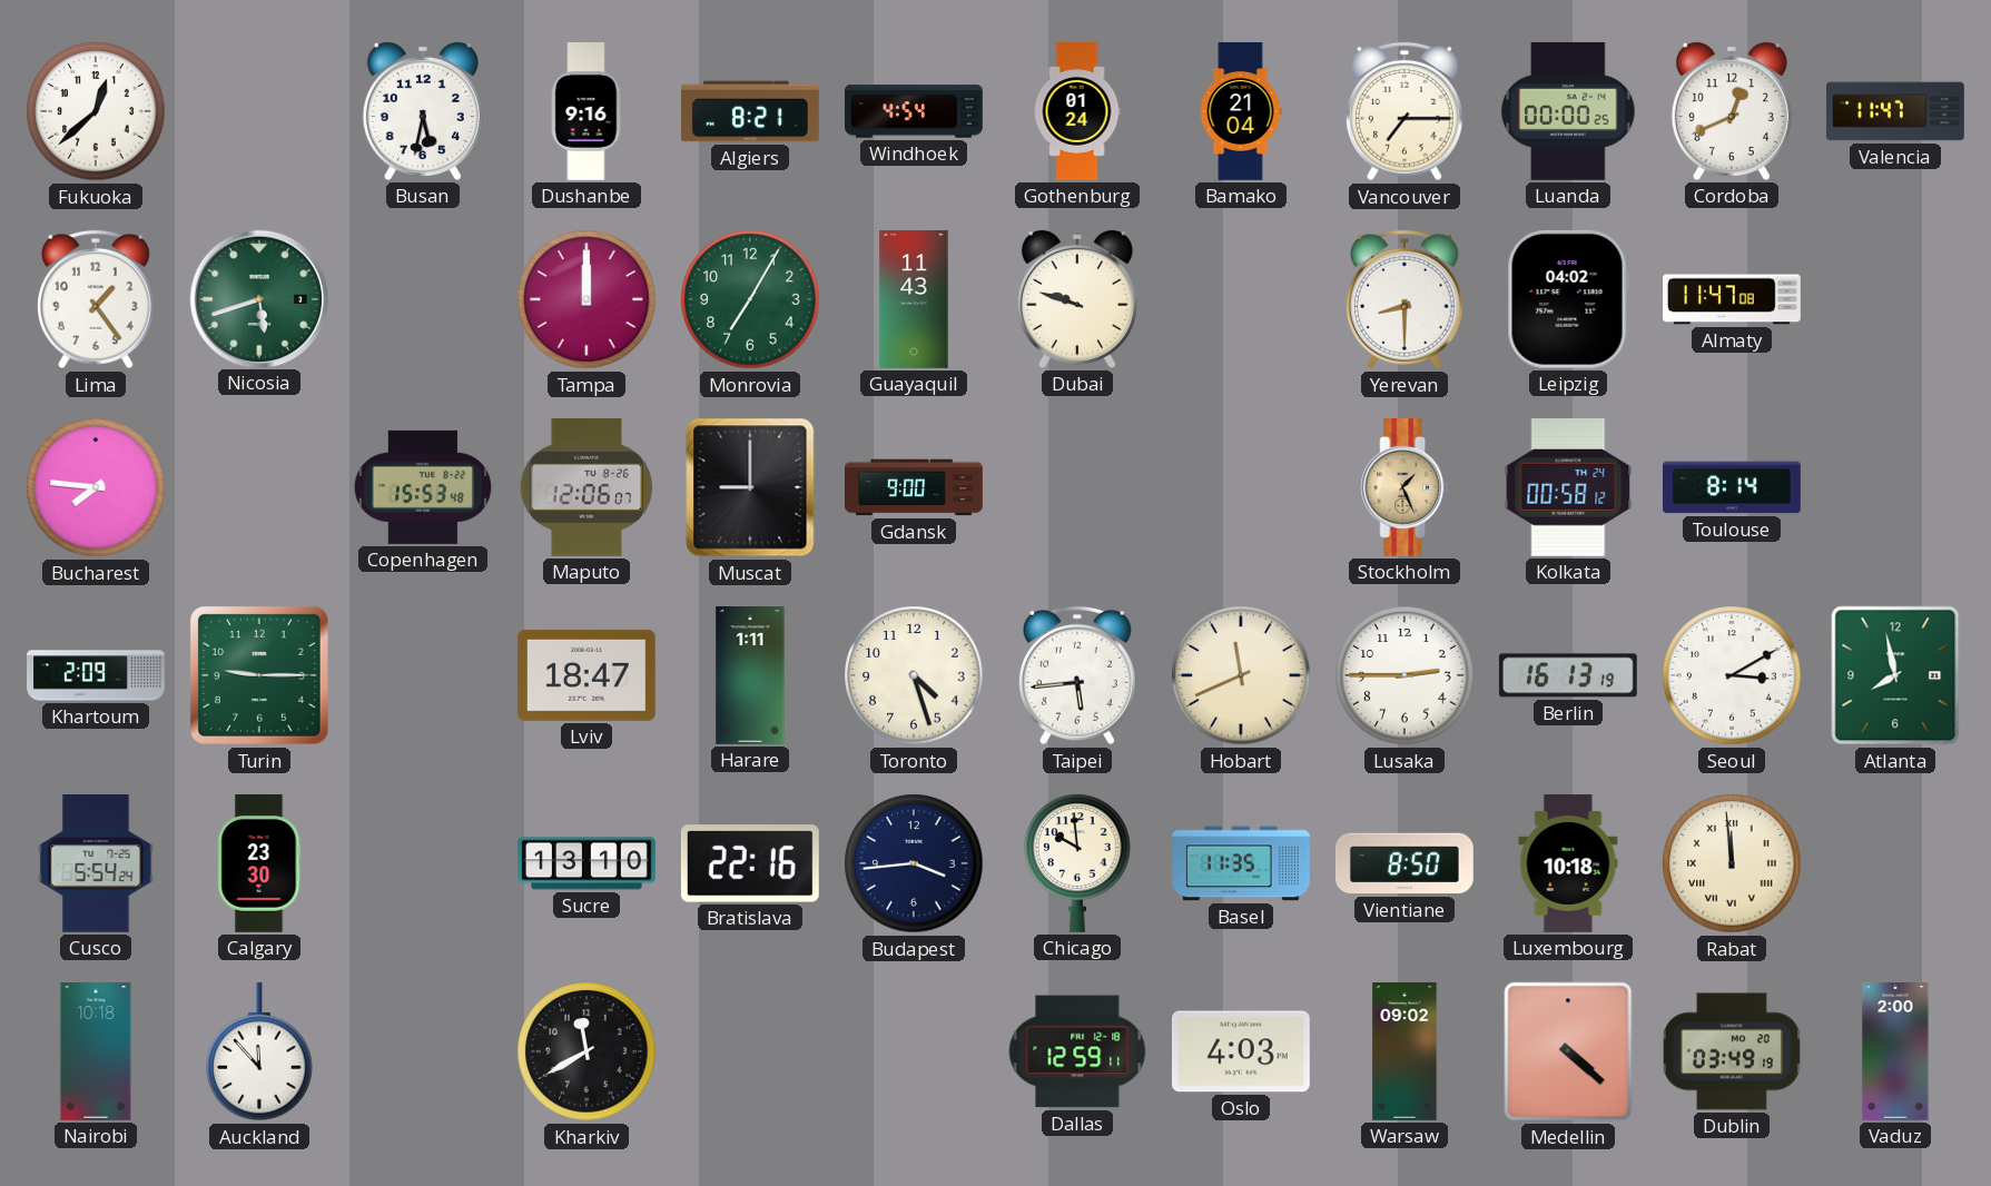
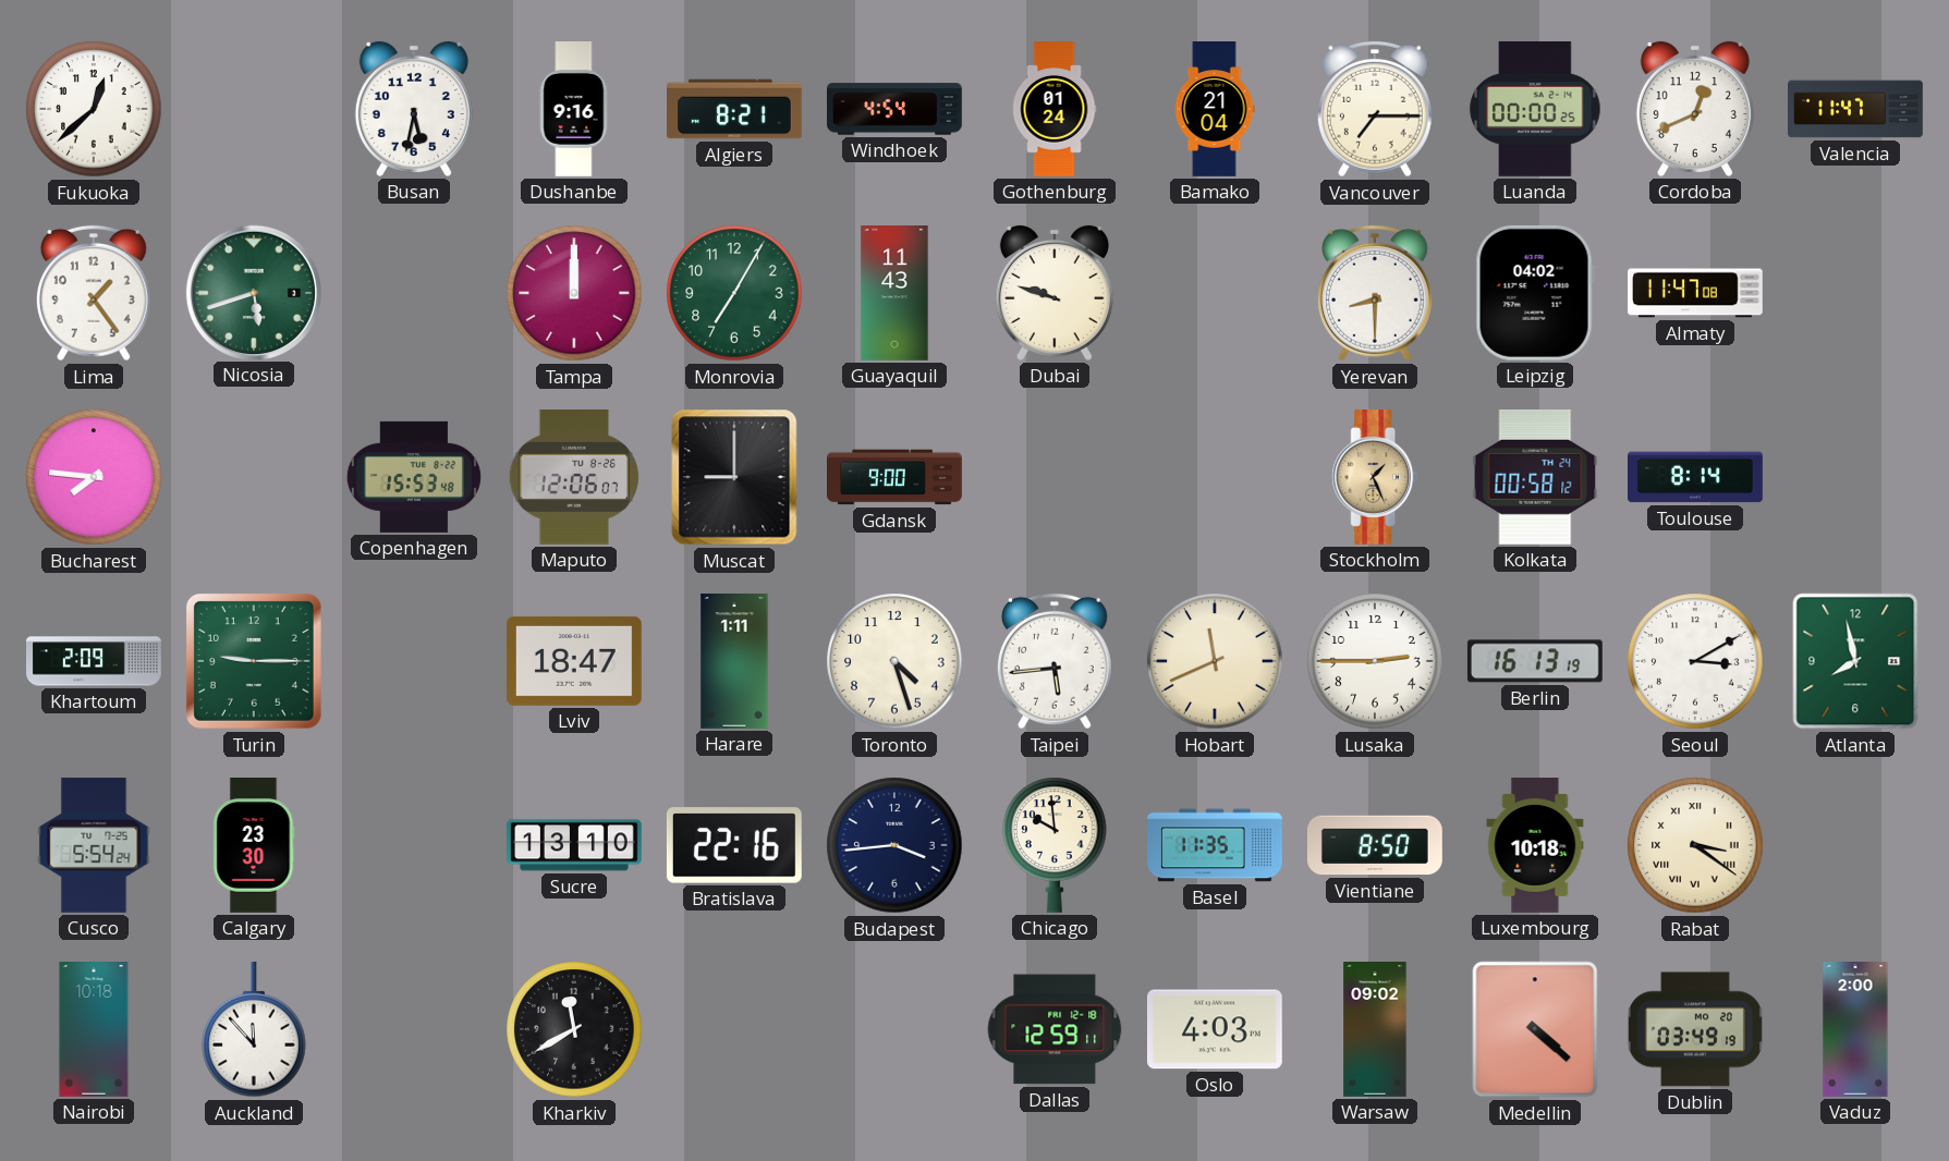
Rabat: 11:59 -> 3:21 (1695, 845)
